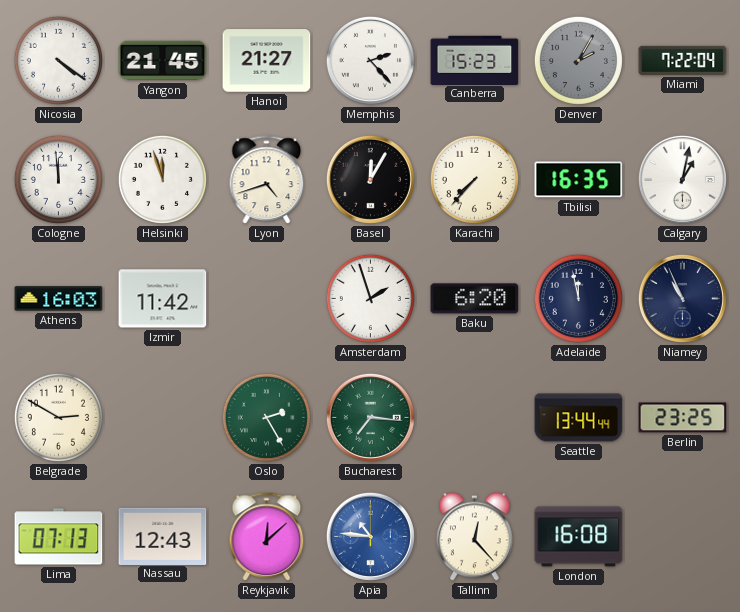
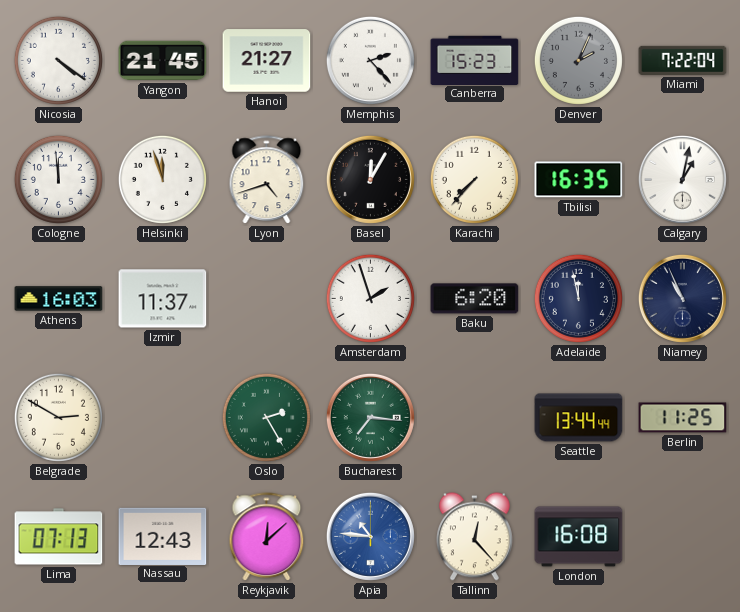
Denver: 2:05 -> 2:04 (578, 60)
Izmir: 11:42 -> 11:37 (163, 299)
Berlin: 23:25 -> 11:25 (683, 418)
